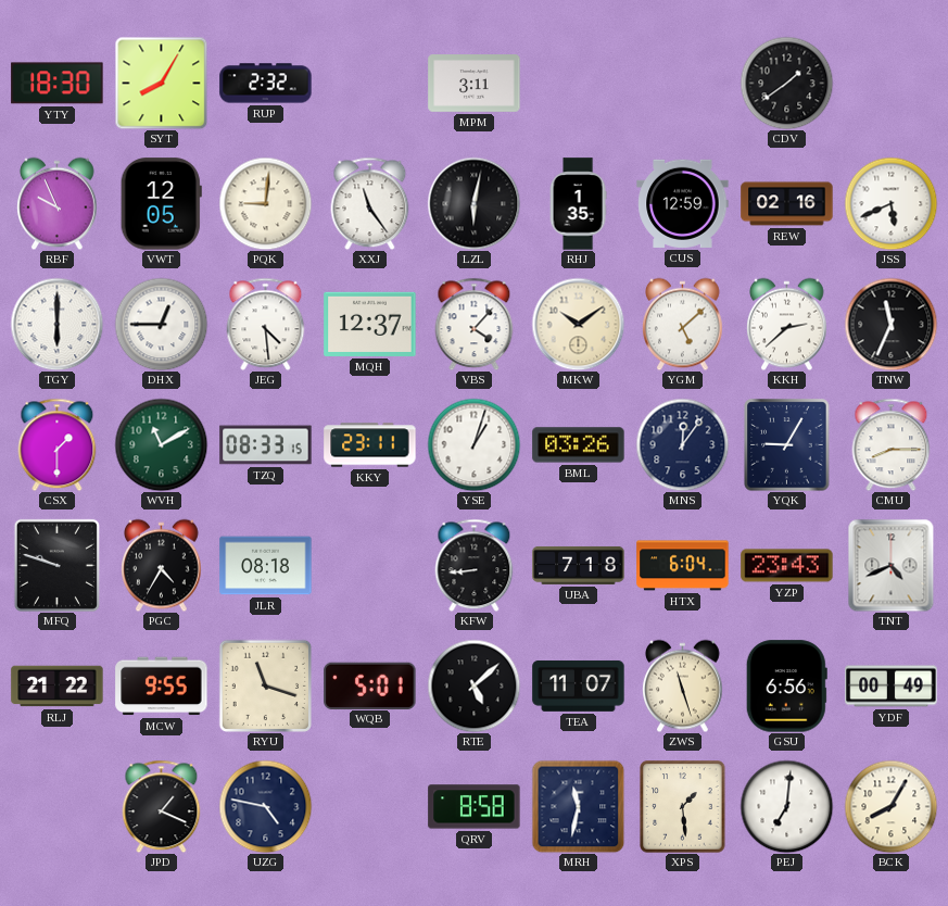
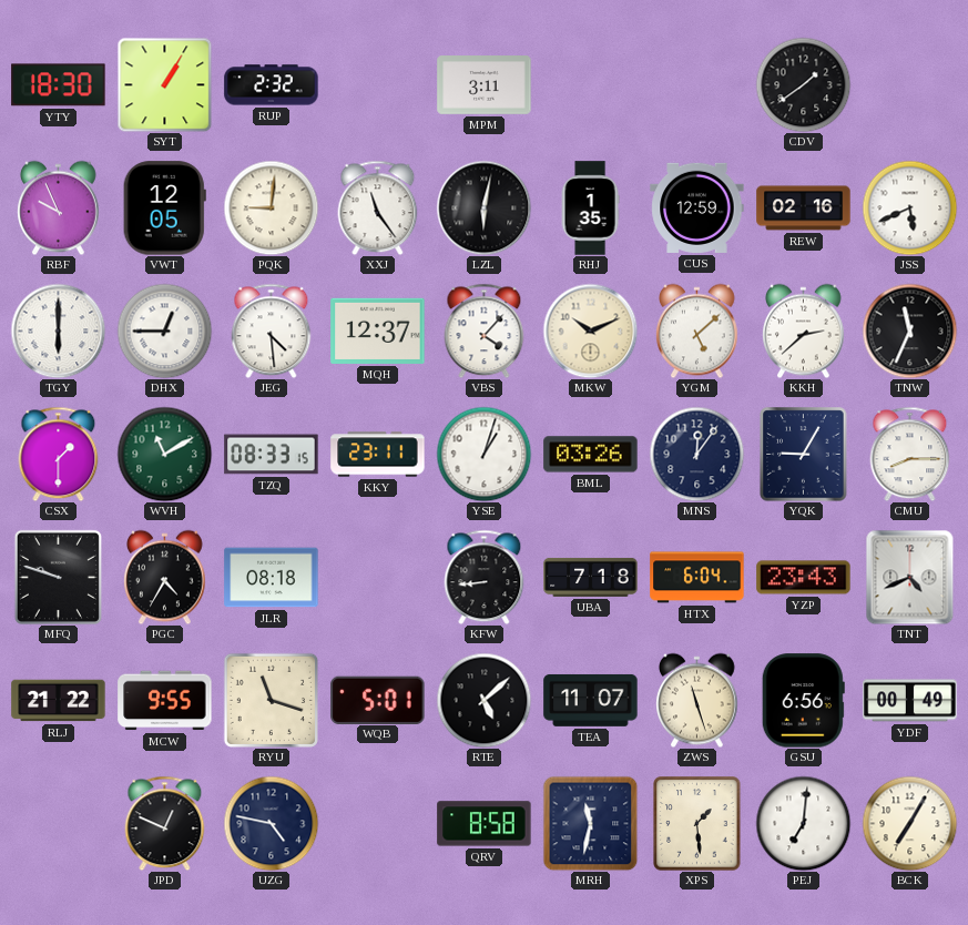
SYT: 8:05 -> 1:05 (164, 84)
MKW: 10:09 -> 10:11 (590, 331)
JPD: 1:19 -> 12:49 (165, 823)
BCK: 8:05 -> 7:05 (909, 823)
